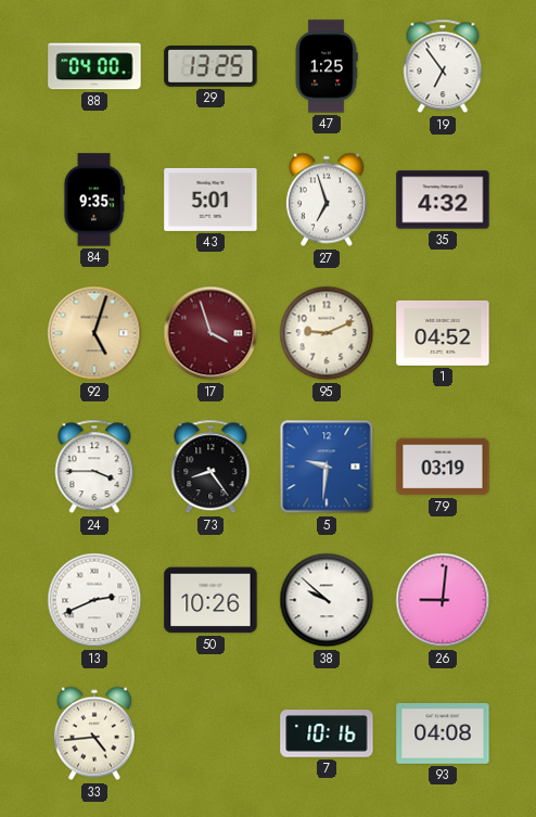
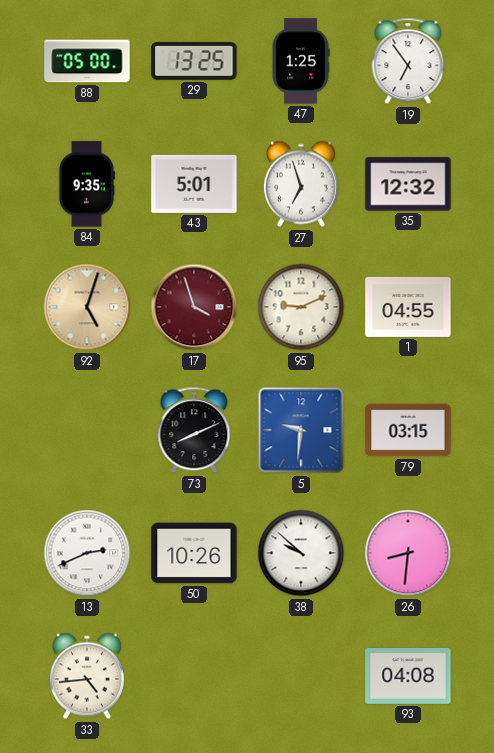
88: 04:00 -> 05:00 (87, 61)
35: 4:32 -> 12:32 (408, 184)
1: 04:52 -> 04:55 (408, 307)
24: 3:45 -> none (94, 467)
73: 8:24 -> 8:11 (194, 430)
79: 03:19 -> 03:15 (408, 430)
26: 9:01 -> 8:31 (408, 553)
7: 10:16 -> none (327, 733)
